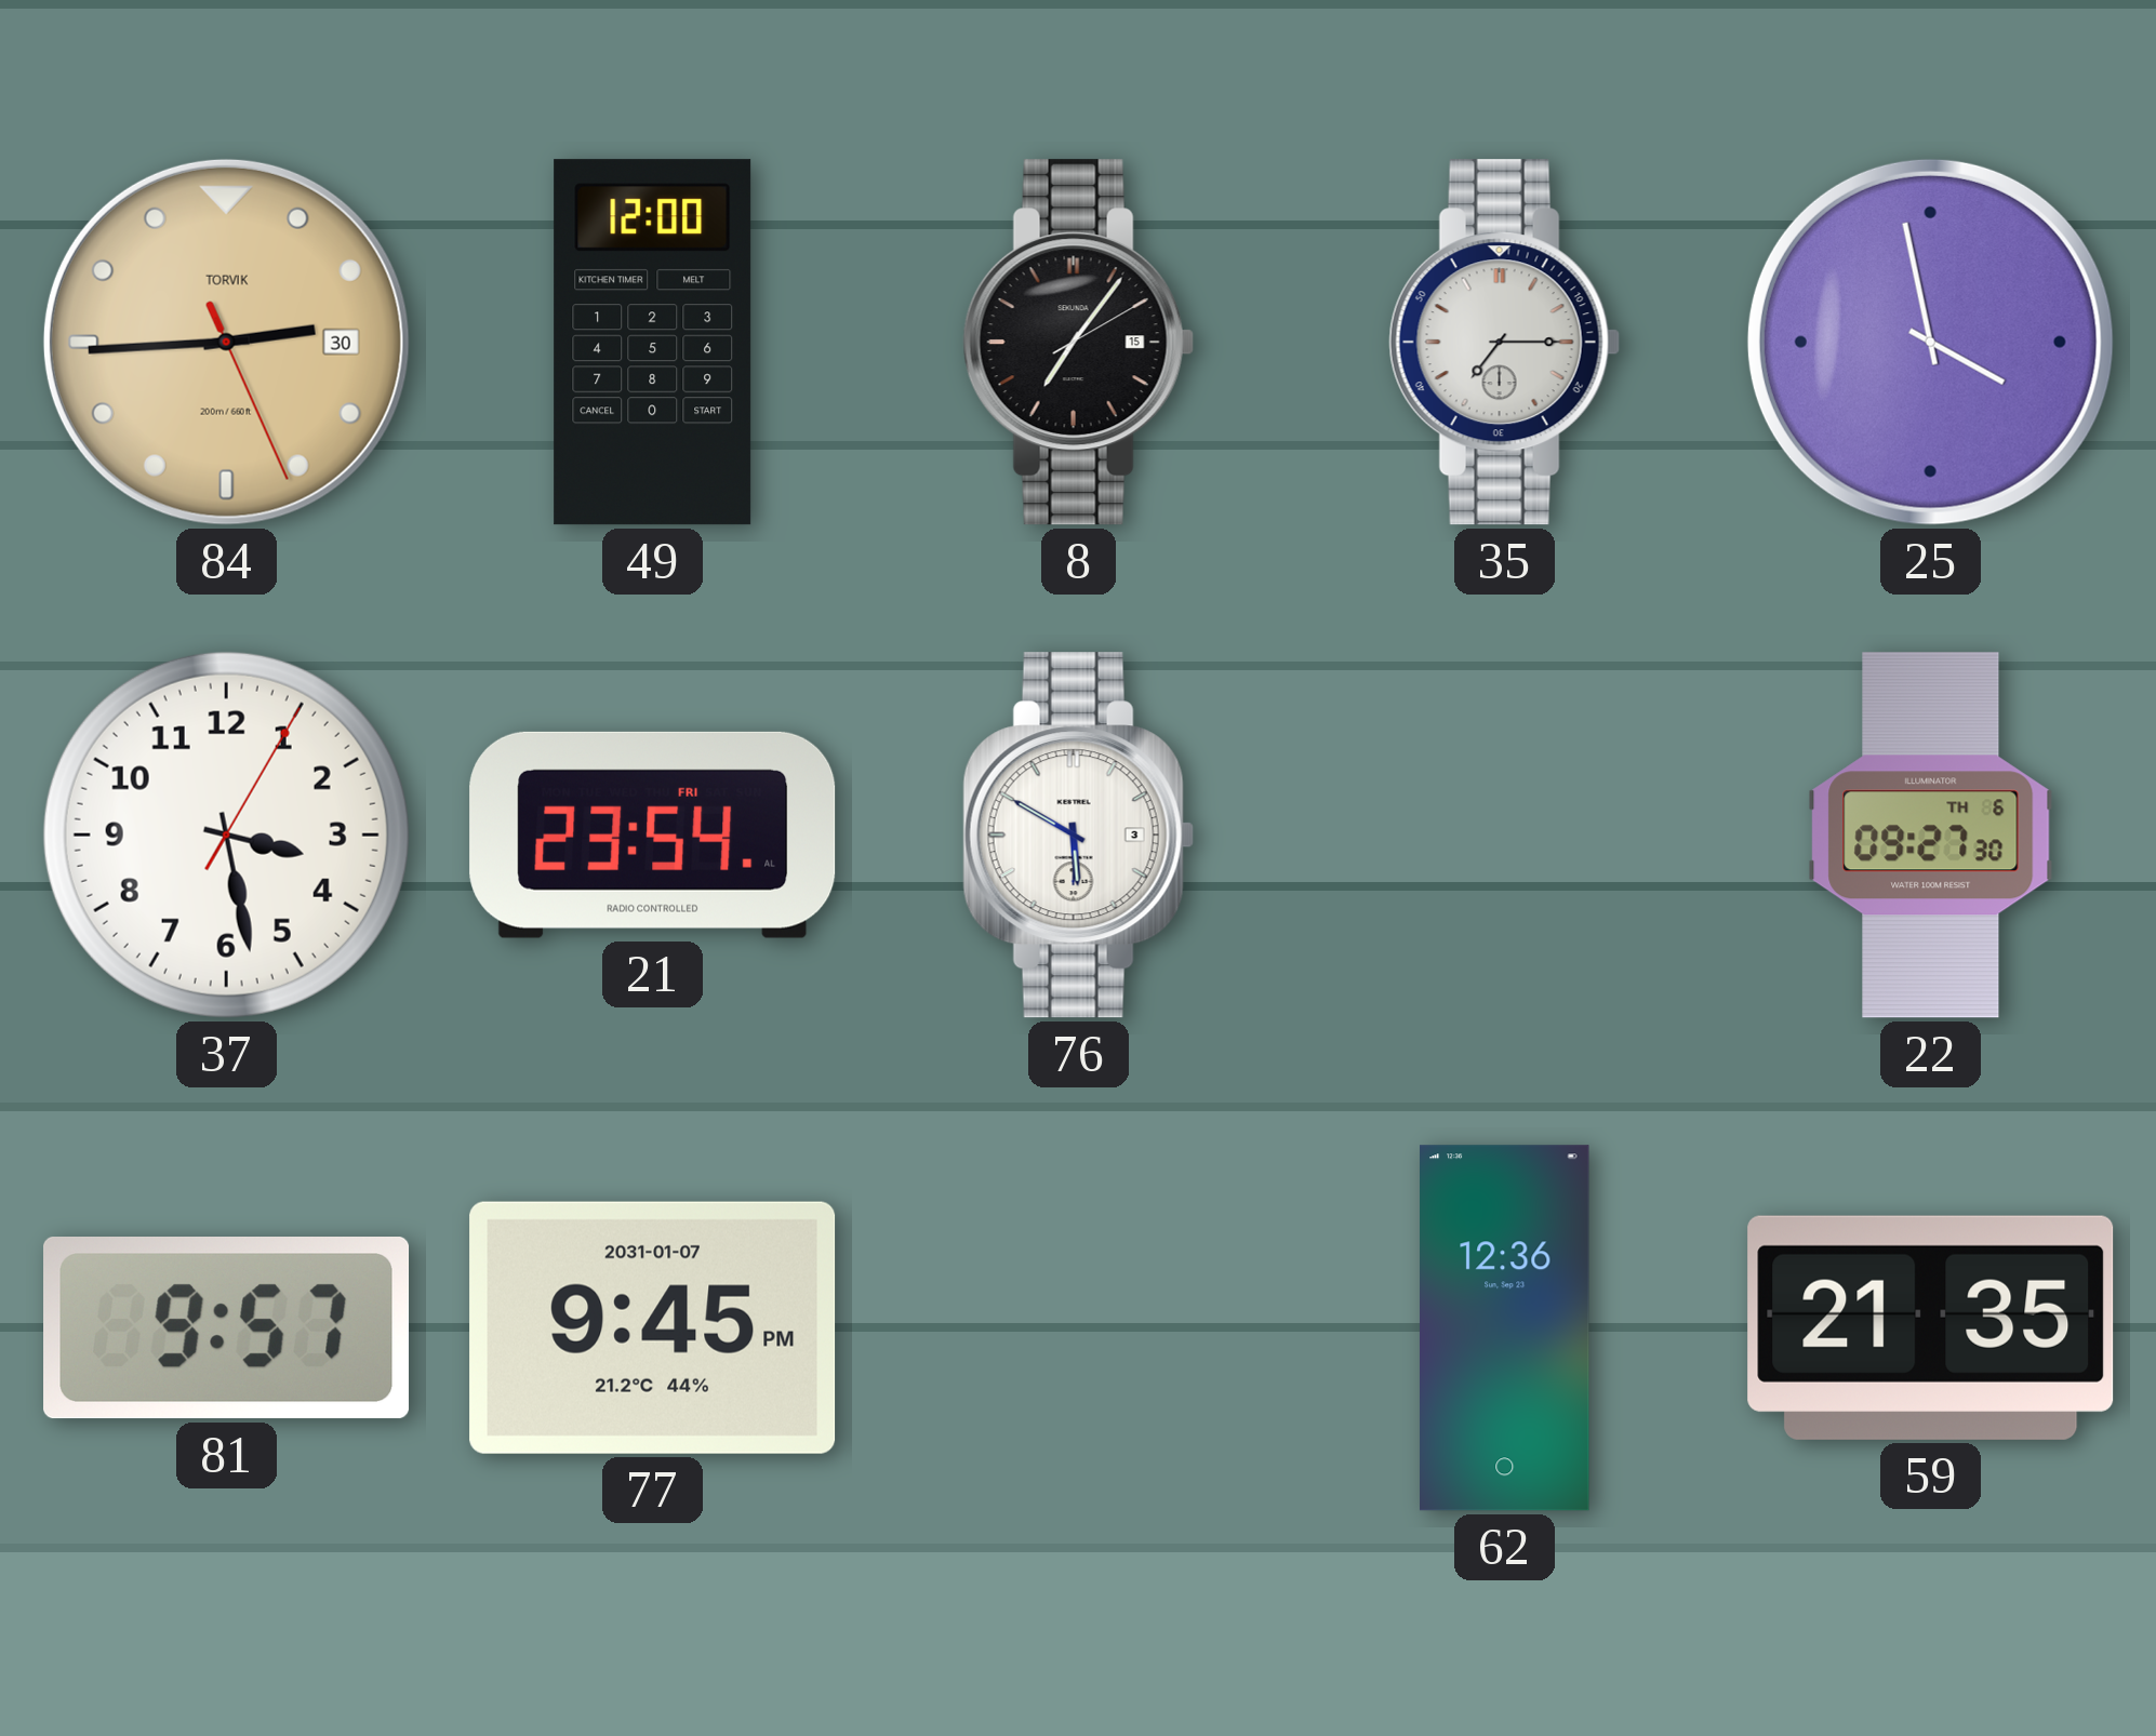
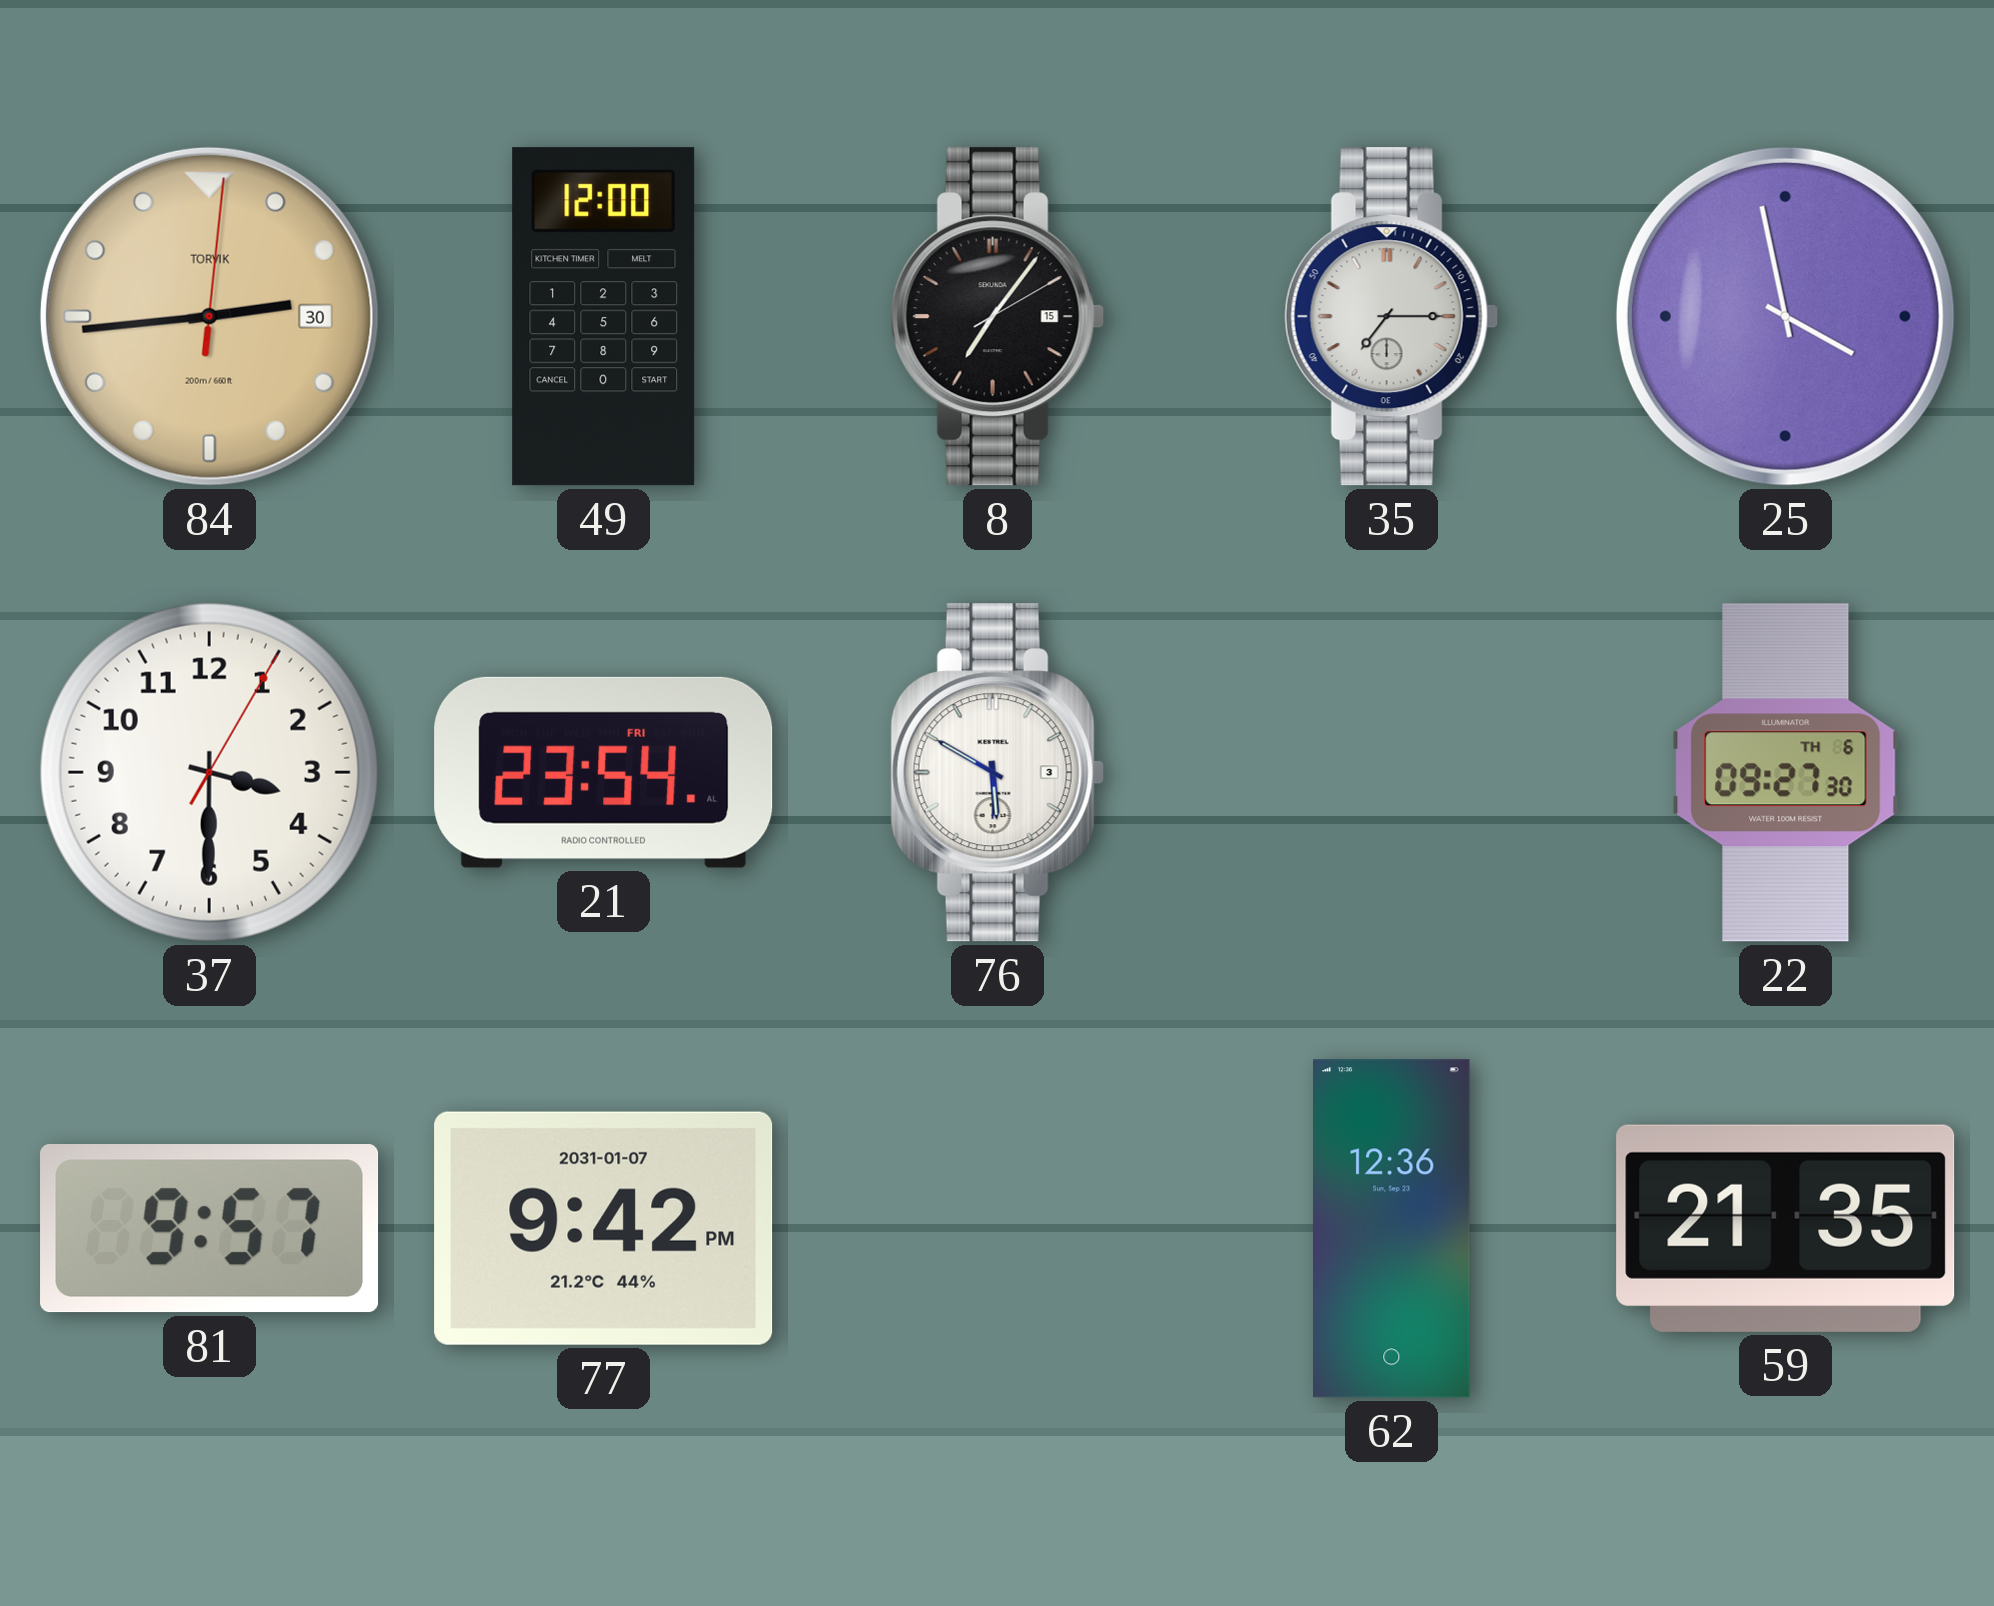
84: 2:44:26 -> 2:44:01 (209, 316)
37: 3:28 -> 3:30 (209, 772)
77: 9:45 -> 9:42 (604, 1228)
